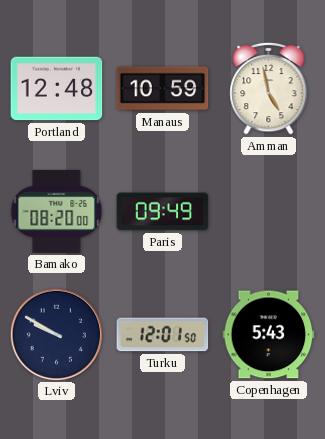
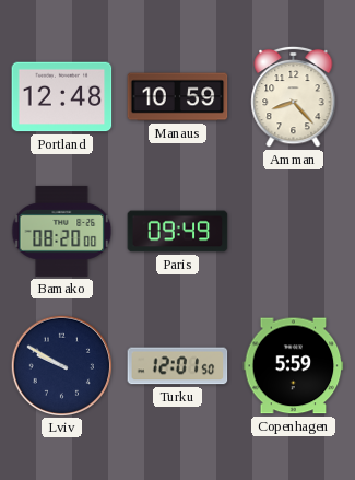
Amman: 4:58 -> 8:23 (294, 96)
Copenhagen: 5:43 -> 5:59 (294, 366)
